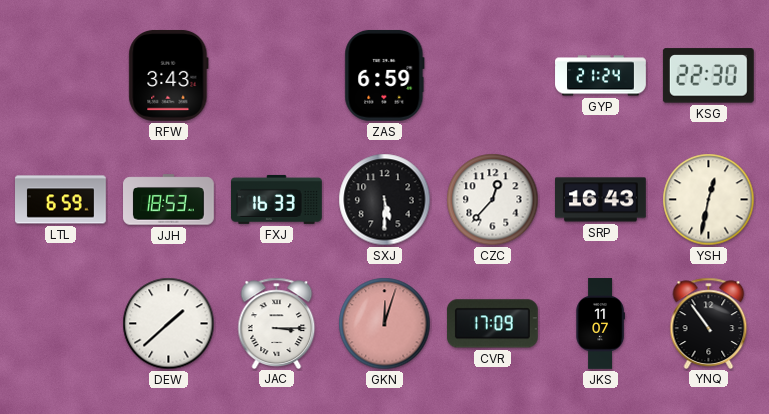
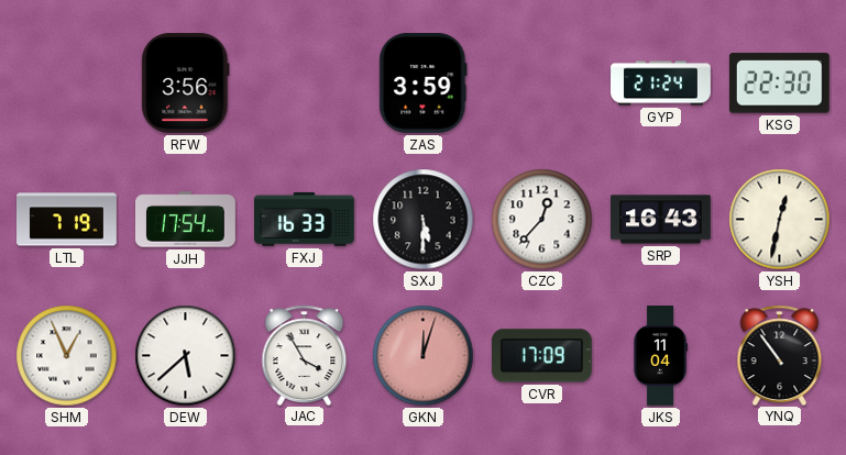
RFW: 3:43 -> 3:56 (186, 84)
ZAS: 6:59 -> 3:59 (424, 82)
LTL: 6:59 -> 7:19 (67, 220)
JJH: 18:53 -> 17:54 (186, 220)
SHM: none -> 12:56 (67, 356)
DEW: 1:38 -> 5:38 (186, 356)
JAC: 3:15 -> 3:55 (305, 355)
JKS: 11:07 -> 11:04 (660, 356)
